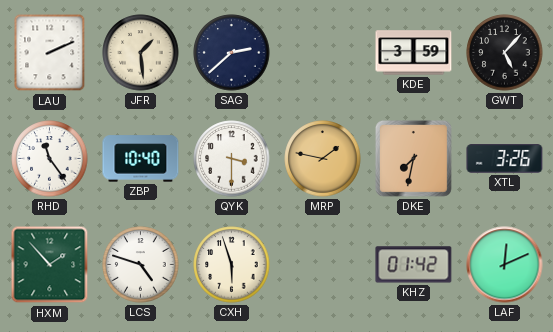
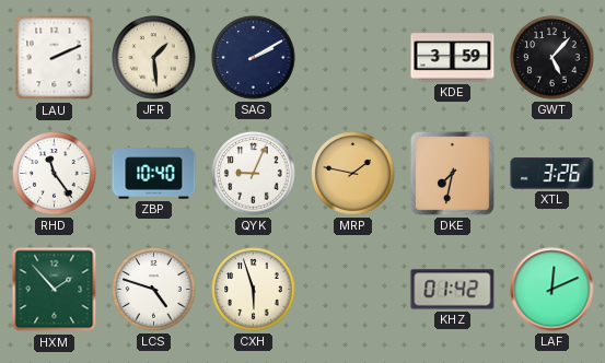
SAG: 2:38 -> 2:10 (254, 58)
QYK: 3:30 -> 9:04 (254, 174)
